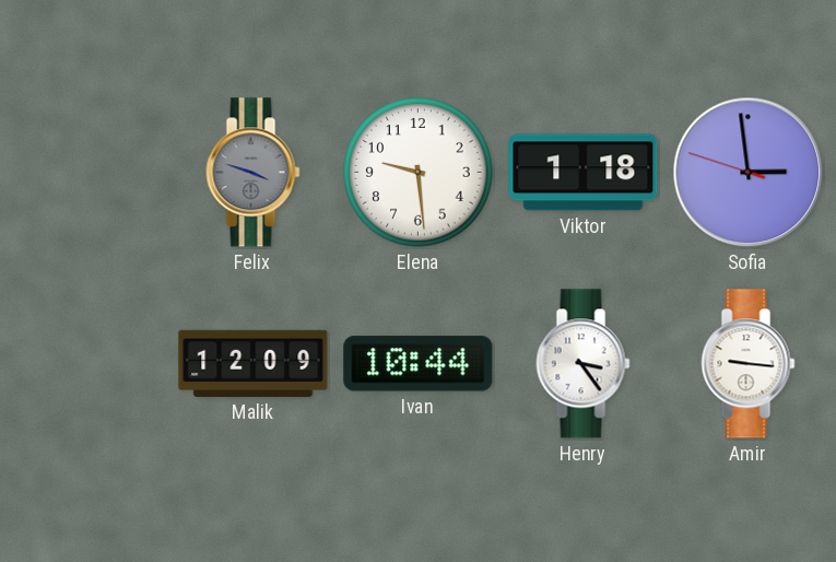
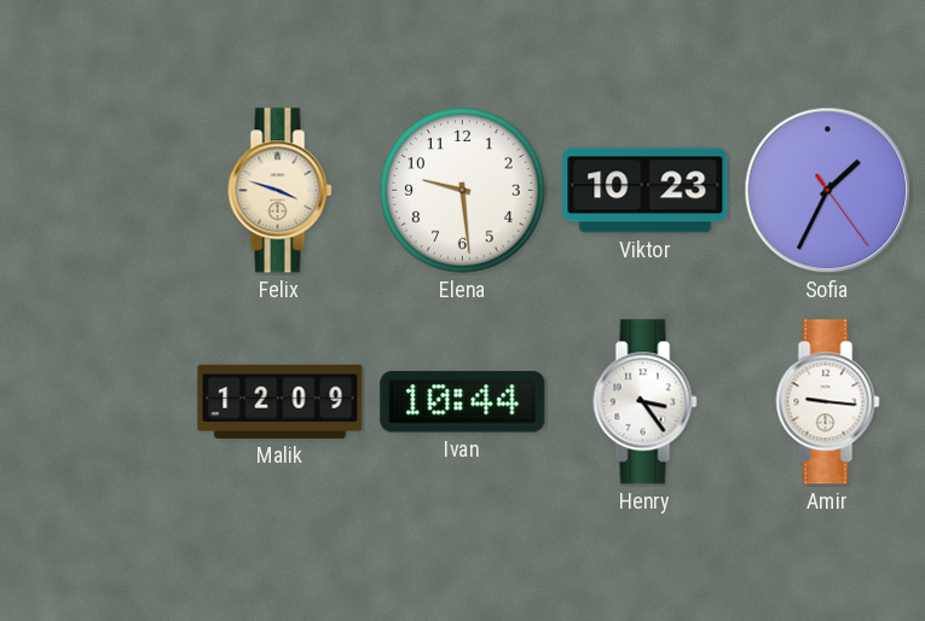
Felix dial: grey -> cream (281, 191)
Viktor: 1:18 -> 10:23 (646, 191)
Sofia: 2:58 -> 1:34 (828, 191)
